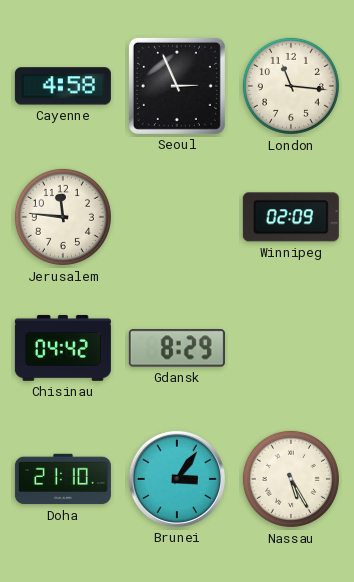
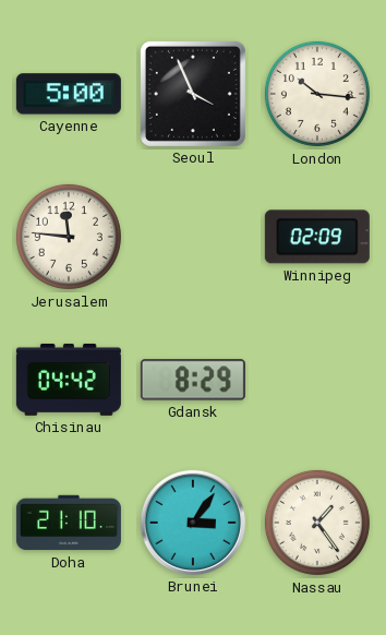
Cayenne: 4:58 -> 5:00 (69, 94)
Seoul: 2:56 -> 3:56 (193, 94)
London: 11:16 -> 10:16 (317, 94)
Nassau: 5:25 -> 1:24 (317, 523)
